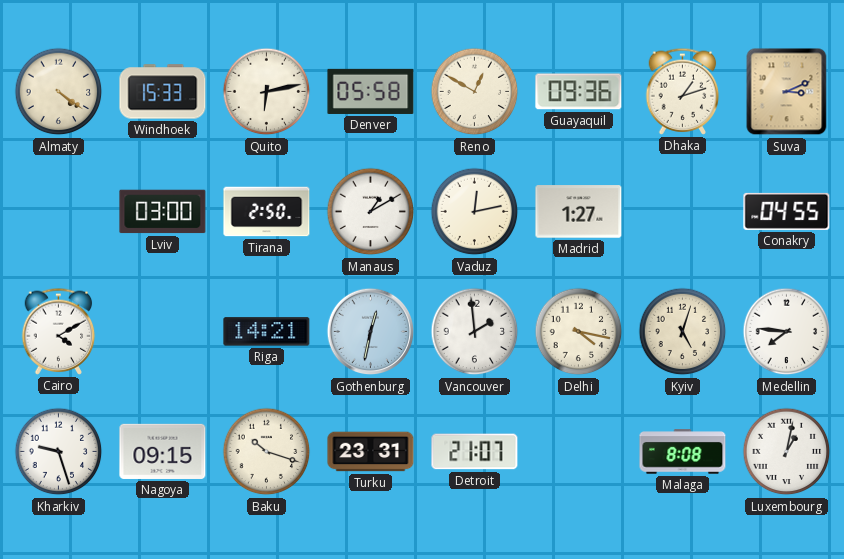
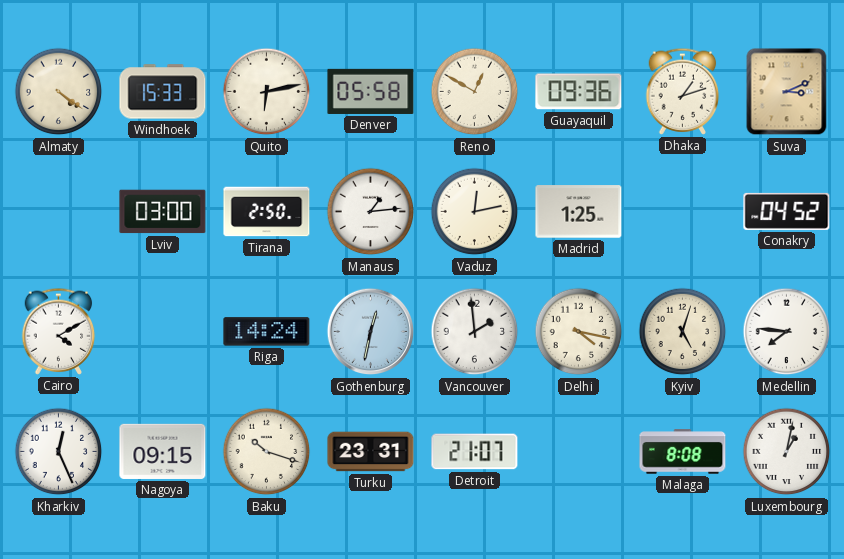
Manaus: 1:10 -> 1:14 (371, 212)
Madrid: 1:27 -> 1:25 (579, 212)
Conakry: 04:55 -> 04:52 (787, 211)
Riga: 14:21 -> 14:24 (267, 332)
Kharkiv: 9:27 -> 12:26 (59, 452)
